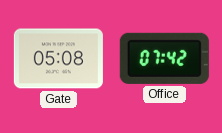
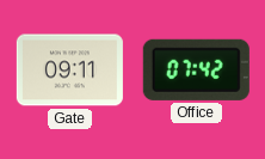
Gate: 05:08 -> 09:11 (69, 71)
